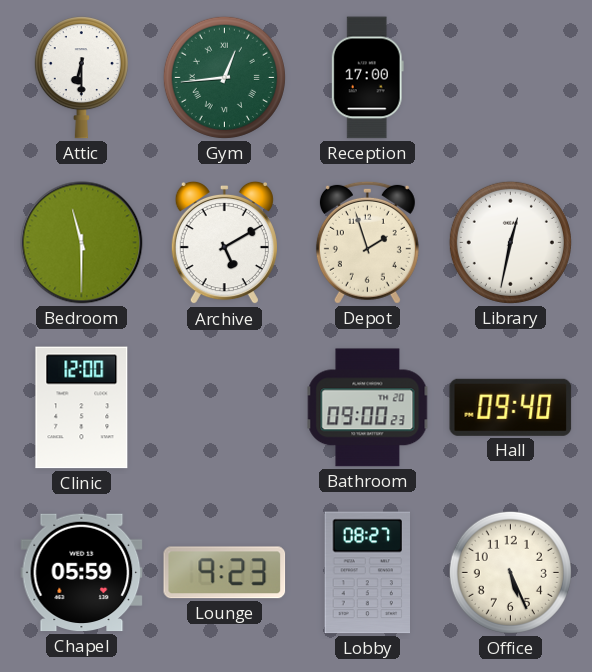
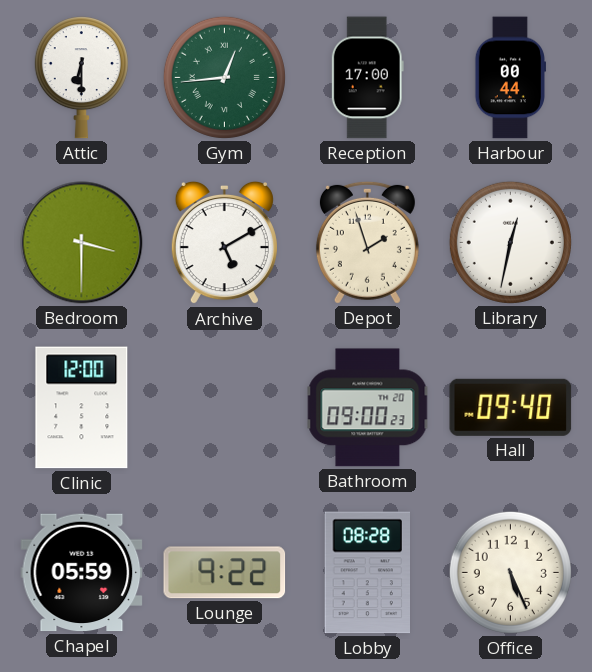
Harbour: none -> 00:44 (510, 78)
Bedroom: 11:30 -> 3:30 (82, 243)
Lounge: 9:23 -> 9:22 (225, 573)
Lobby: 08:27 -> 08:28 (368, 573)
